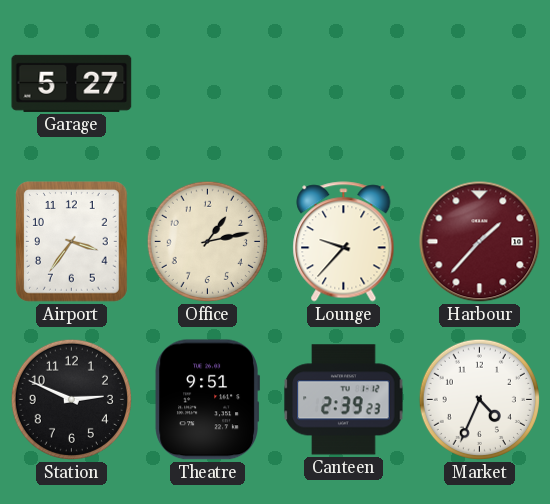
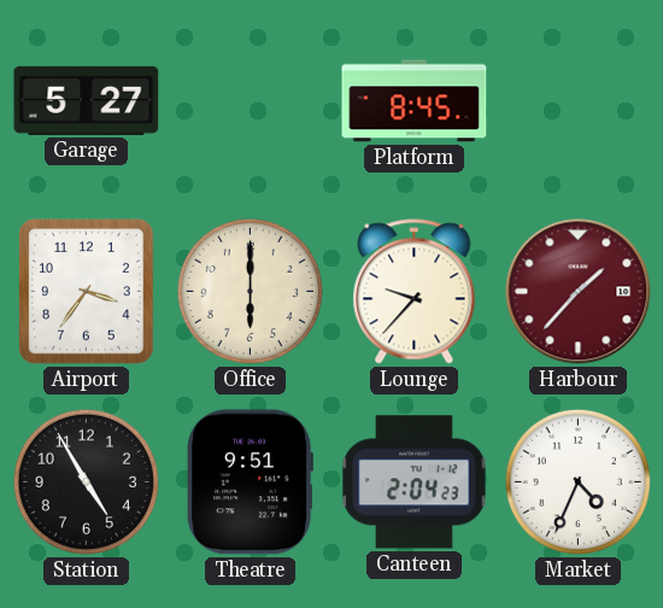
Platform: none -> 8:45 (415, 101)
Office: 1:13 -> 6:00 (250, 291)
Station: 2:49 -> 4:55 (86, 481)
Canteen: 2:39 -> 2:04 (415, 483)
